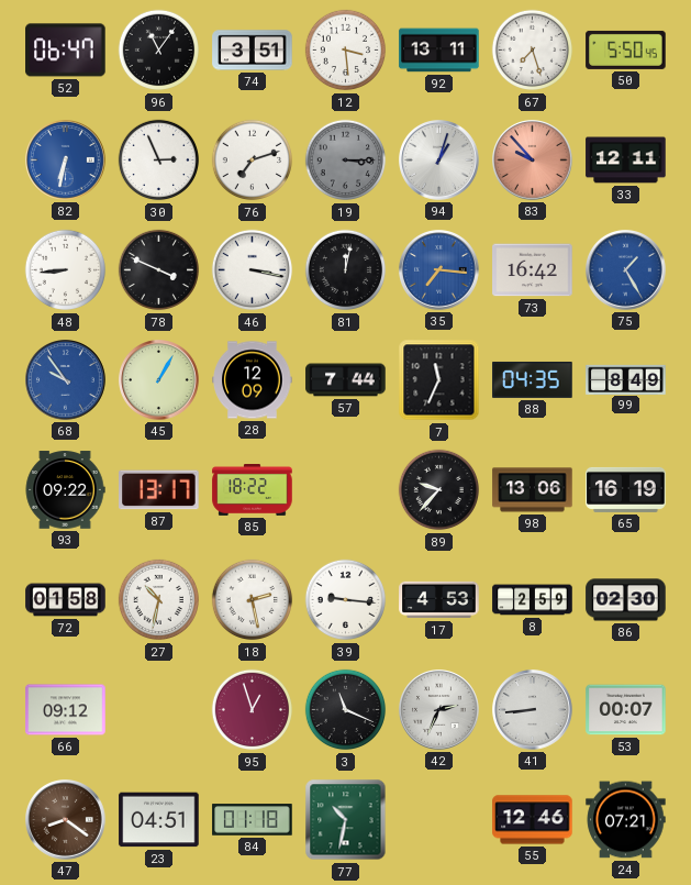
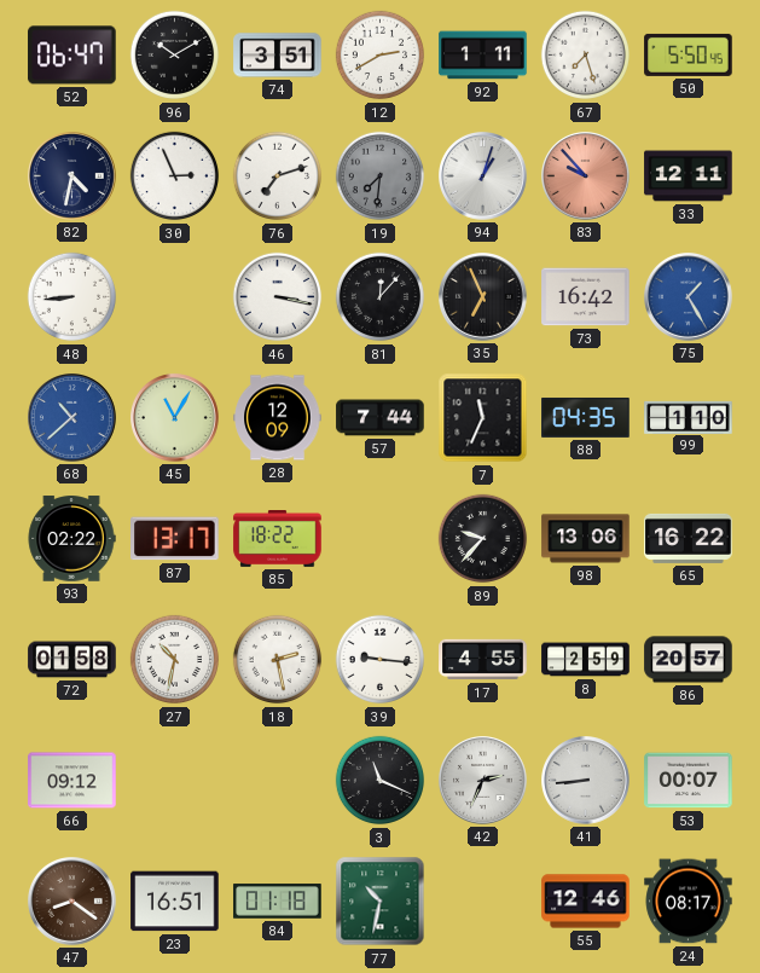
96: 11:06 -> 10:10 (175, 56)
12: 3:29 -> 2:40 (381, 56)
92: 13:11 -> 1:11 (483, 56)
82: 6:32 -> 4:32 (72, 176)
82 dial: blue -> navy (72, 176)
19: 3:15 -> 7:31 (381, 176)
78: 3:49 -> none (159, 270)
81: 12:02 -> 12:07 (381, 297)
35: 7:16 -> 6:56 (483, 297)
35 dial: blue -> black (483, 297)
68: 9:54 -> 10:38 (72, 418)
45: 1:05 -> 11:05 (175, 418)
99: 8:49 -> 1:10 (689, 417)
93: 09:22 -> 02:22 (71, 539)
65: 16:19 -> 16:22 (689, 538)
17: 4:53 -> 4:55 (483, 660)
86: 02:30 -> 20:57 (689, 660)
95: 12:57 -> none (253, 710)
23: 04:51 -> 16:51 (175, 902)
24: 07:21 -> 08:17 (689, 902)
